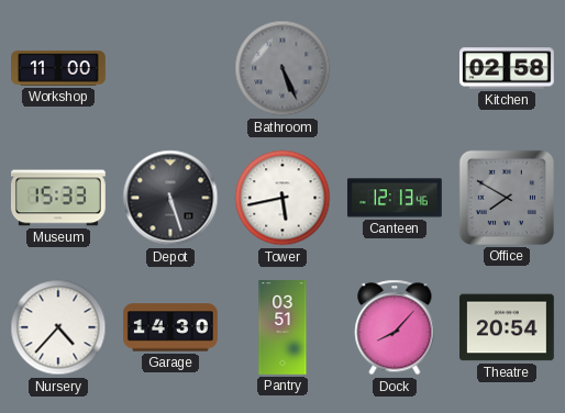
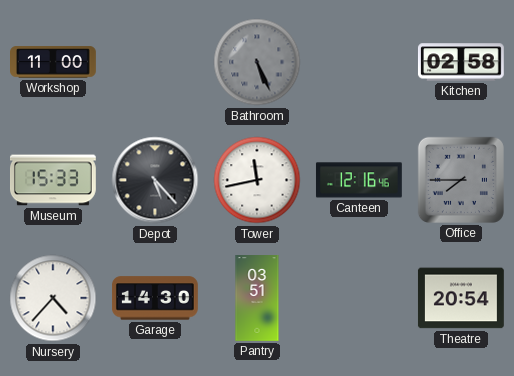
Depot: 5:27 -> 5:23 (155, 180)
Tower: 5:43 -> 11:43 (257, 180)
Canteen: 12:13 -> 12:16 (359, 180)
Office: 7:50 -> 7:45 (461, 180)
Dock: 8:07 -> none (395, 327)
